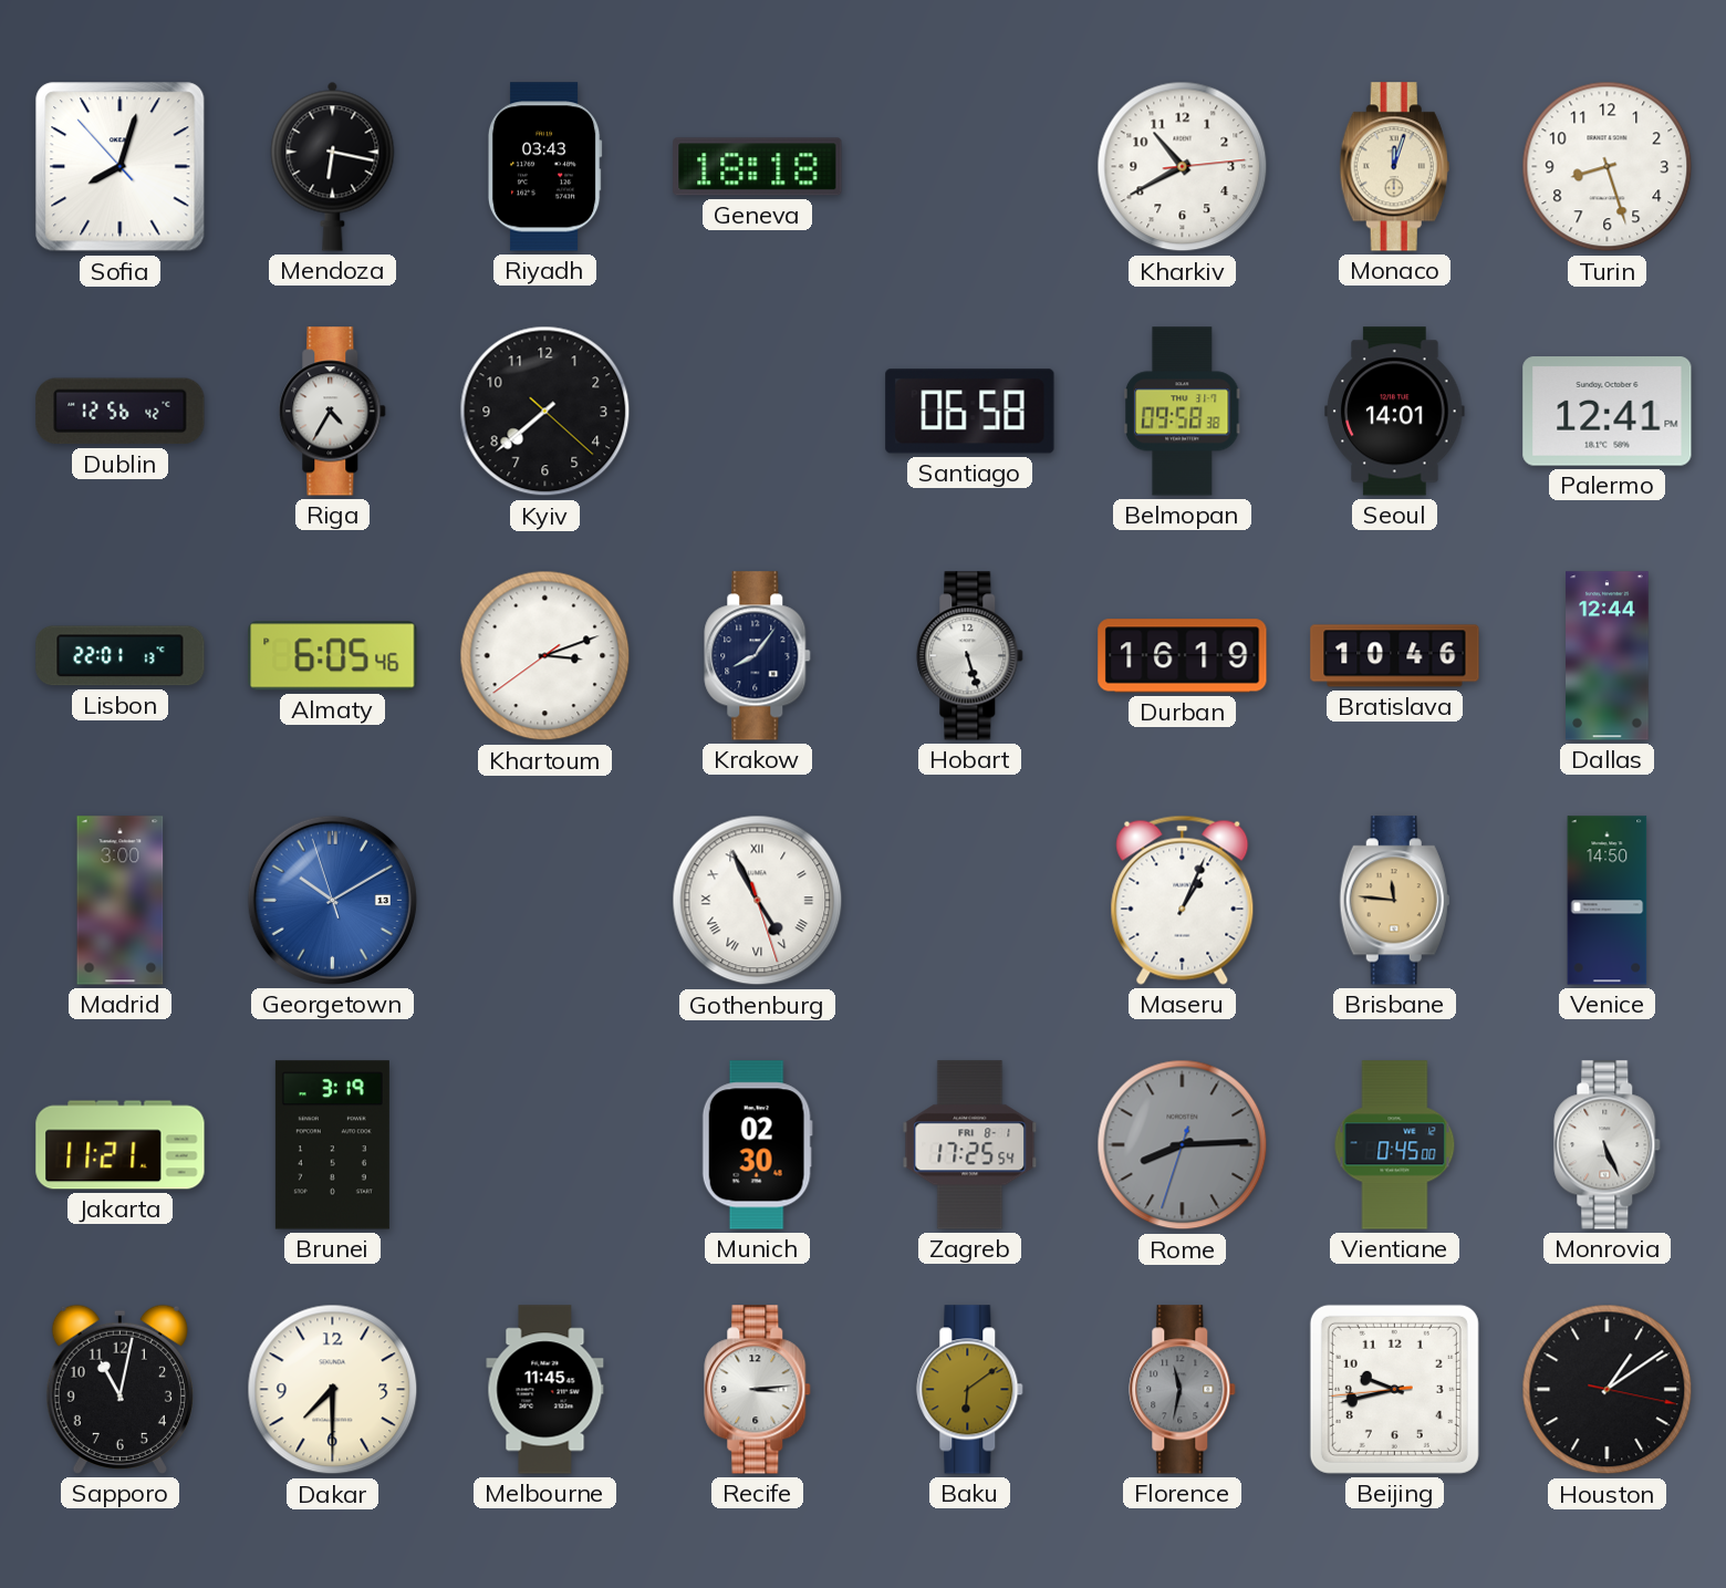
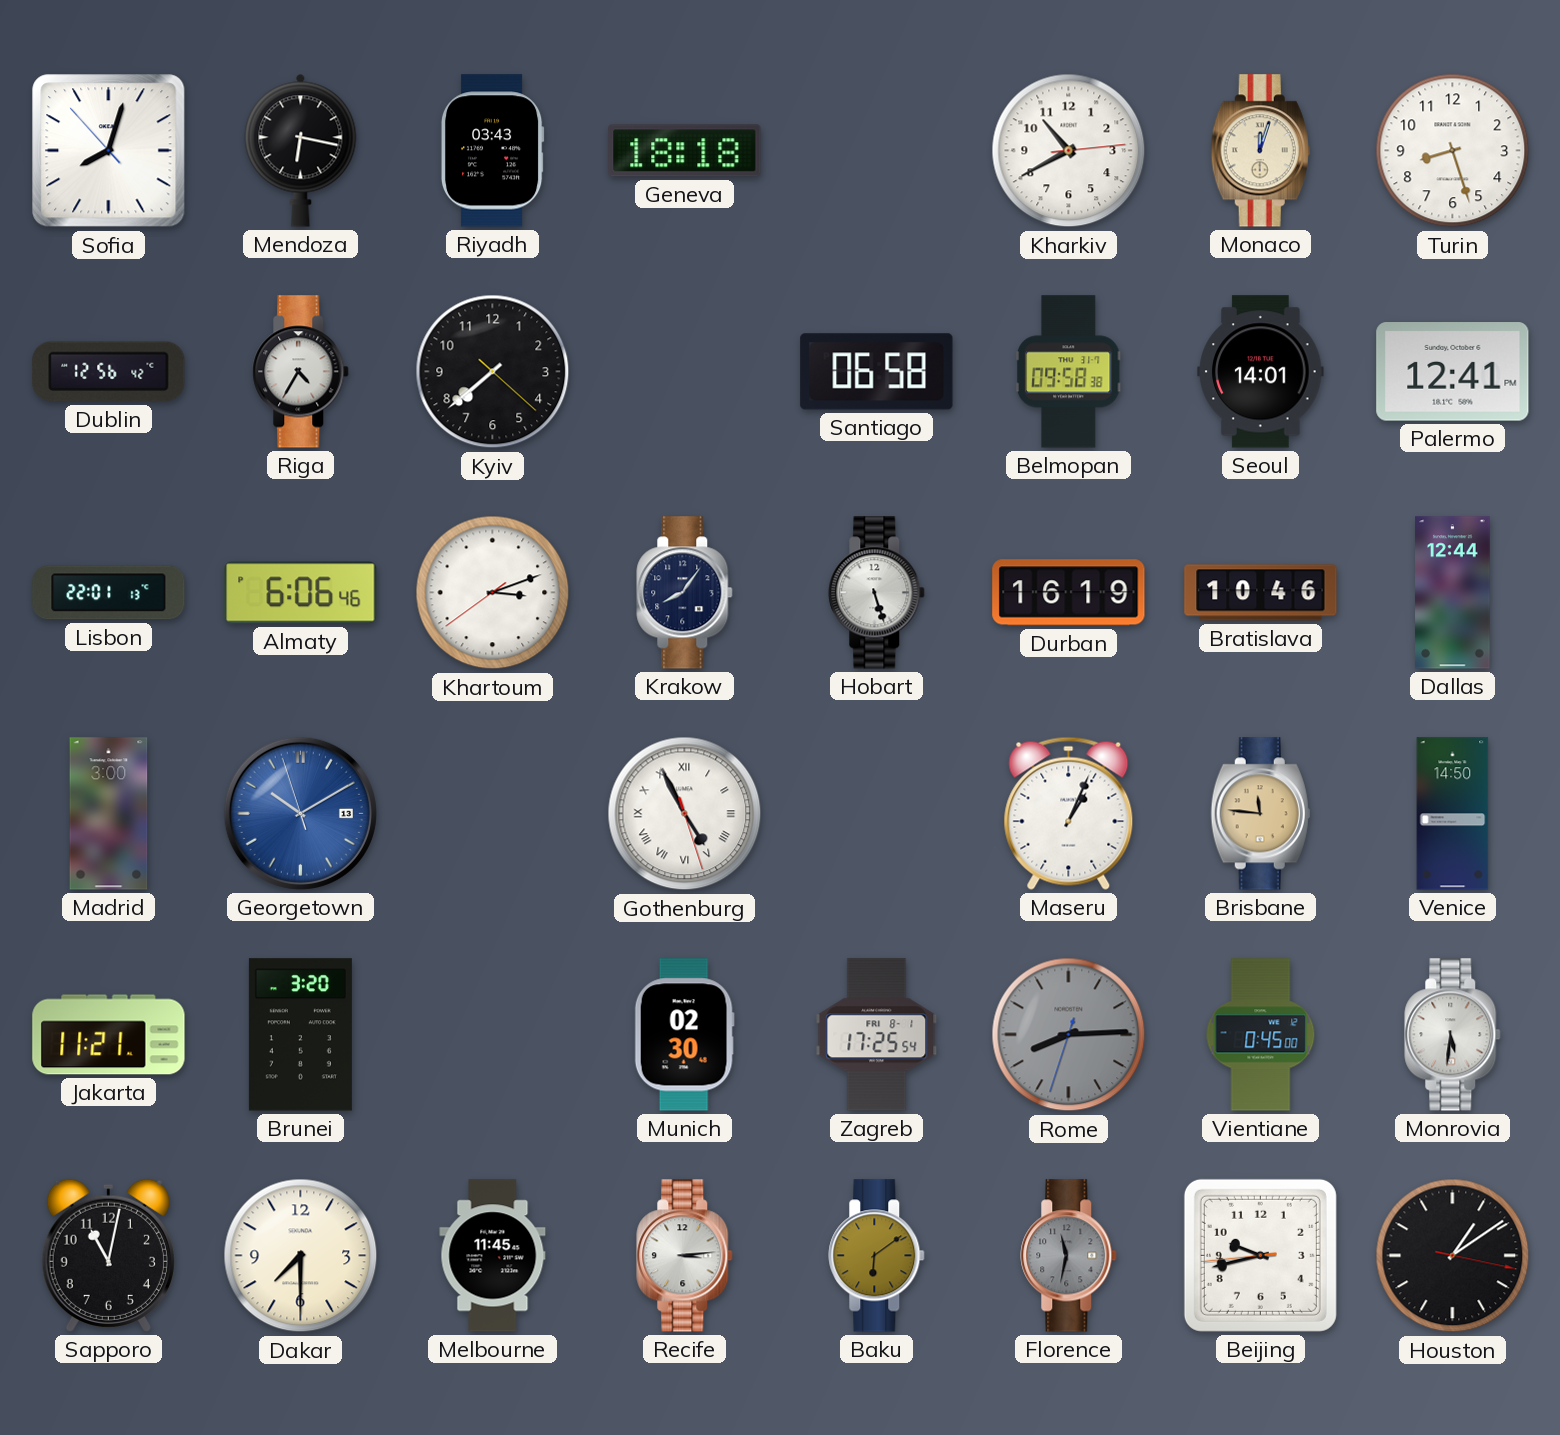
Almaty: 6:05 -> 6:06 (301, 593)
Brunei: 3:19 -> 3:20 (300, 1035)
Monrovia: 5:26 -> 5:31 (1453, 1035)
